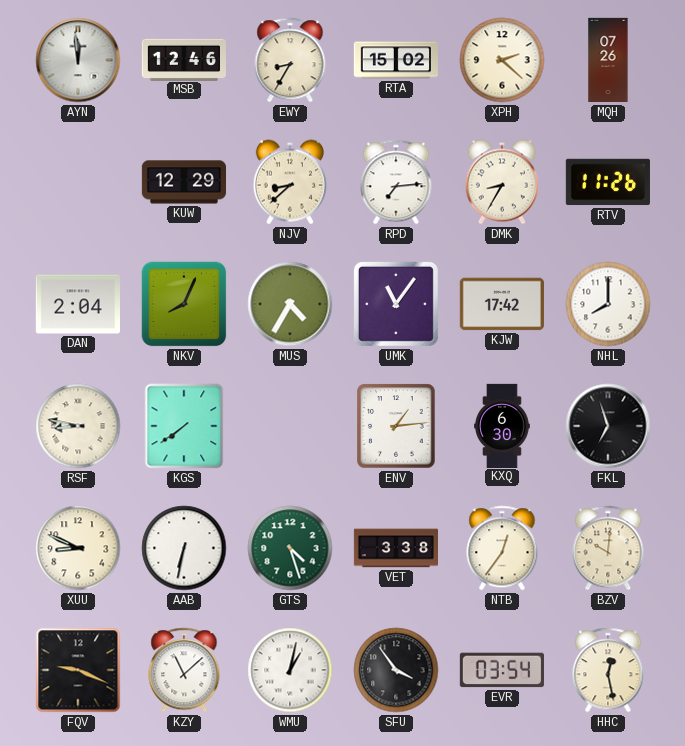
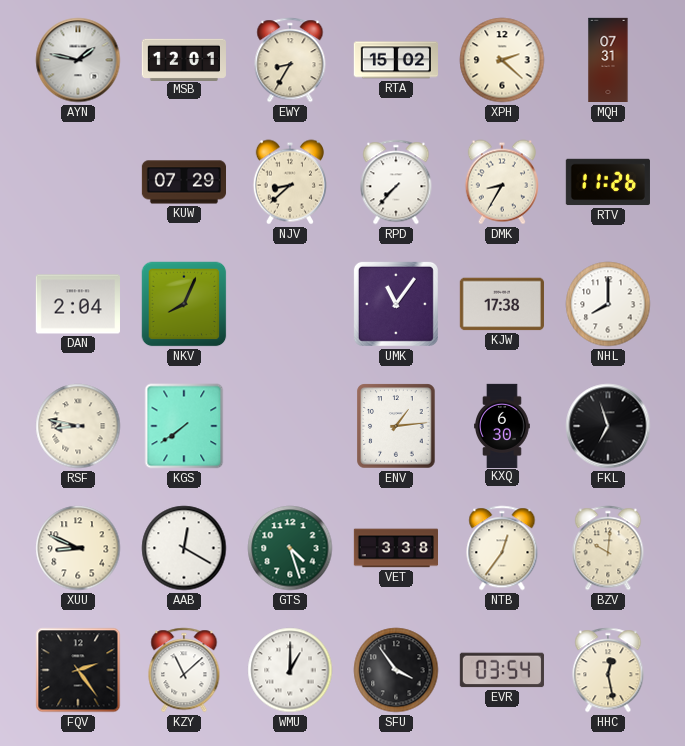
AYN: 11:59 -> 1:47 (78, 60)
MSB: 12:46 -> 12:01 (183, 59)
MQH: 07:26 -> 07:31 (608, 60)
KUW: 12:29 -> 07:29 (183, 182)
RPD: 7:14 -> 7:37 (396, 182)
MUS: 4:35 -> none (290, 304)
KJW: 17:42 -> 17:38 (502, 304)
AAB: 6:32 -> 12:20 (184, 548)
FQV: 9:19 -> 2:24 (78, 670)
WMU: 1:02 -> 1:00 (290, 670)
